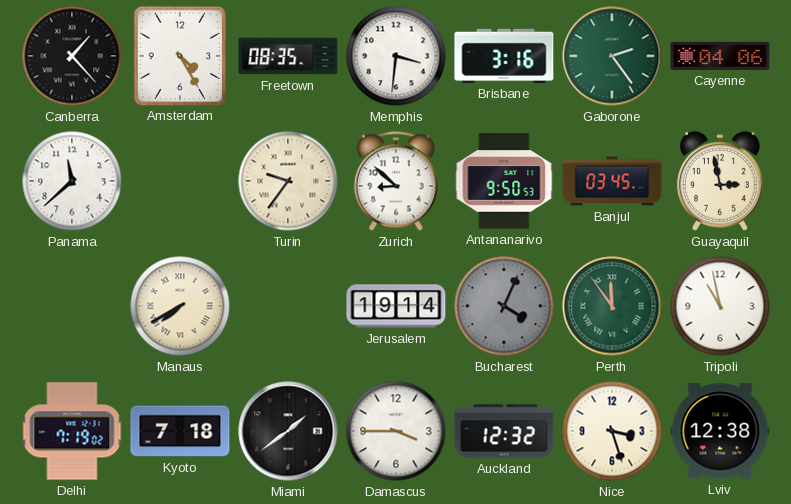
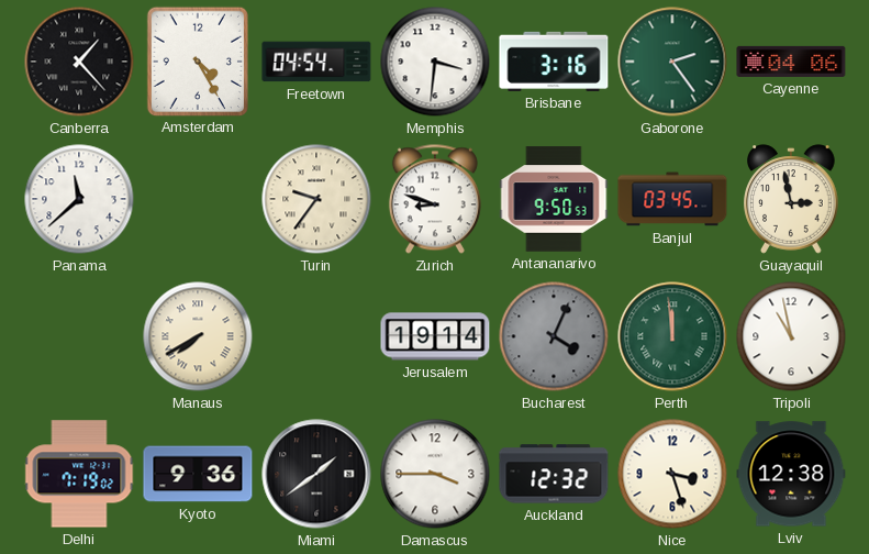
Freetown: 08:35 -> 04:54 (316, 62)
Zurich: 8:52 -> 8:48 (435, 199)
Perth: 11:54 -> 11:59 (672, 336)
Kyoto: 7:18 -> 9:36 (198, 474)
